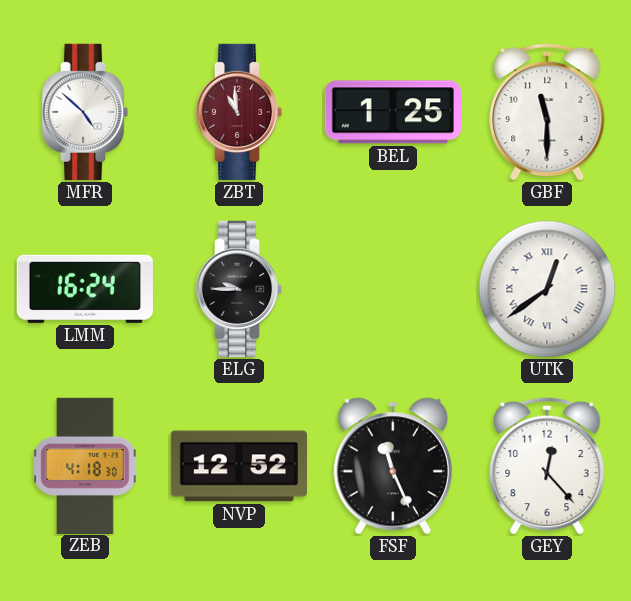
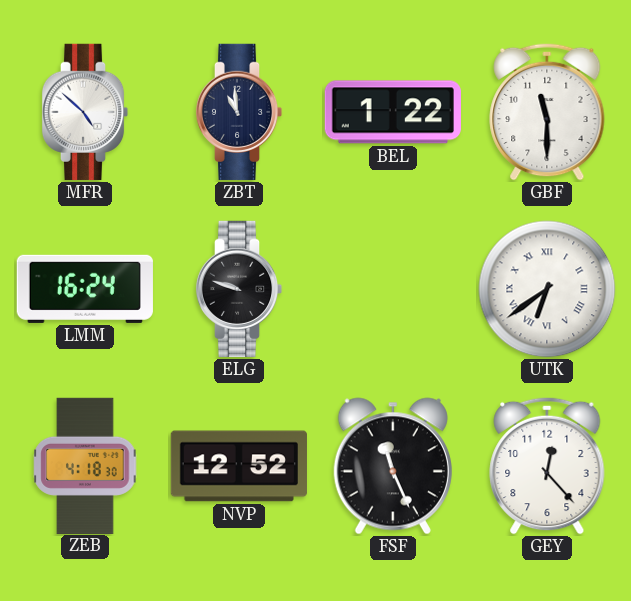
ZBT dial: burgundy -> navy (239, 112)
BEL: 1:25 -> 1:22 (393, 112)
ELG: 9:45 -> 9:48 (239, 289)
UTK: 12:39 -> 6:39 (547, 289)
